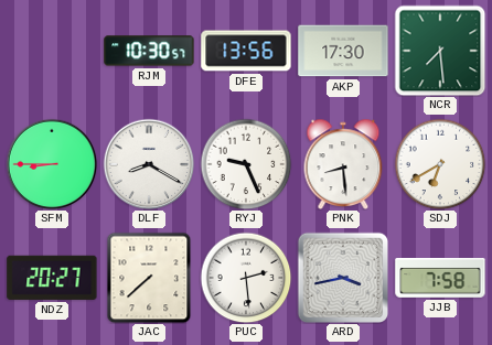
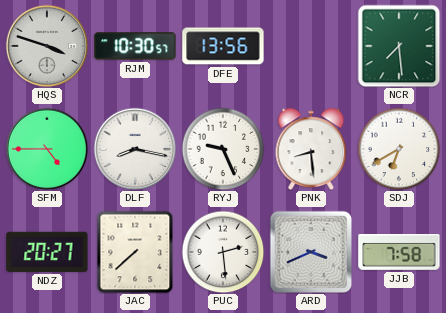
HQS: none -> 3:48 (47, 46)
AKP: 17:30 -> none (343, 51)
SFM: 8:45 -> 4:45 (47, 149)
DLF: 8:20 -> 8:17 (135, 149)
ARD: 3:43 -> 3:41 (310, 251)
